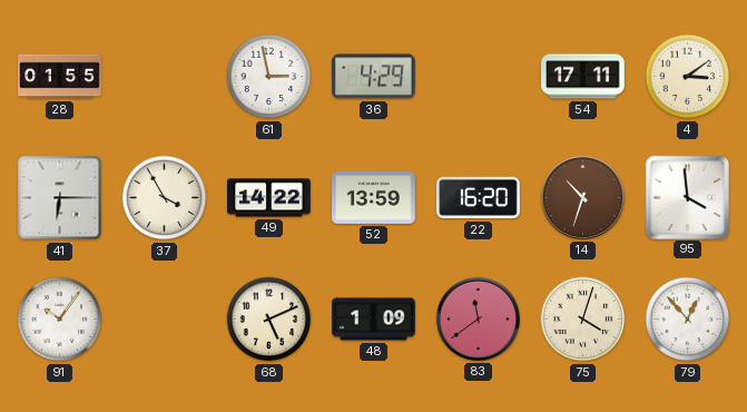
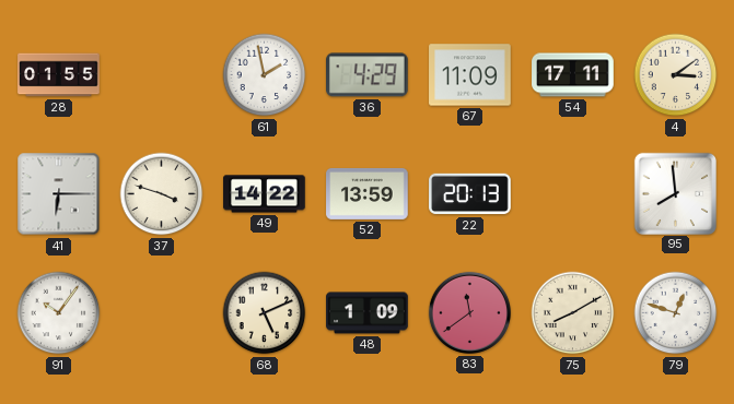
61: 2:58 -> 1:58 (265, 75)
67: none -> 11:09 (470, 75)
37: 3:55 -> 3:48 (162, 194)
22: 16:20 -> 20:13 (470, 194)
14: 10:33 -> none (582, 197)
95: 3:59 -> 7:59 (675, 193)
75: 4:03 -> 8:10 (573, 313)
79: 12:53 -> 12:48 (676, 313)
